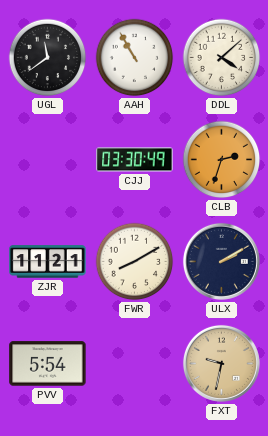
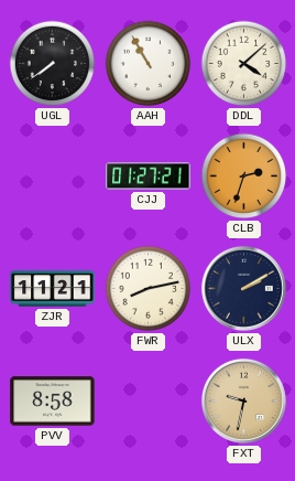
UGL: 11:39 -> 7:39 (53, 64)
CJJ: 03:30 -> 01:27 (149, 177)
FWR: 8:10 -> 8:13 (149, 289)
PVV: 5:54 -> 8:58 (53, 402)
